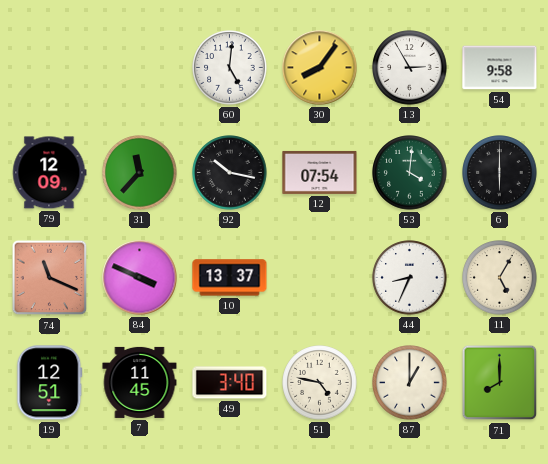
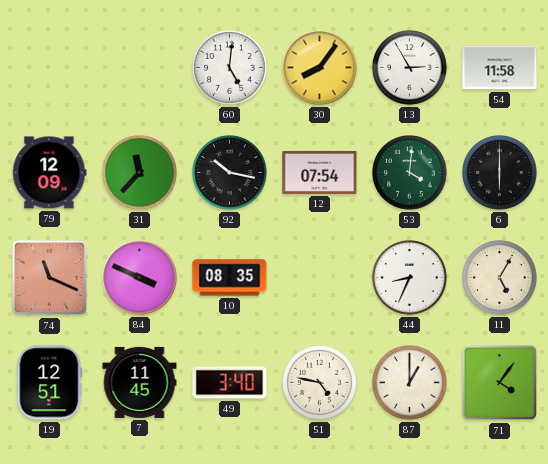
54: 9:58 -> 11:58 (500, 68)
10: 13:37 -> 08:35 (230, 278)
71: 8:00 -> 4:06 (500, 383)
